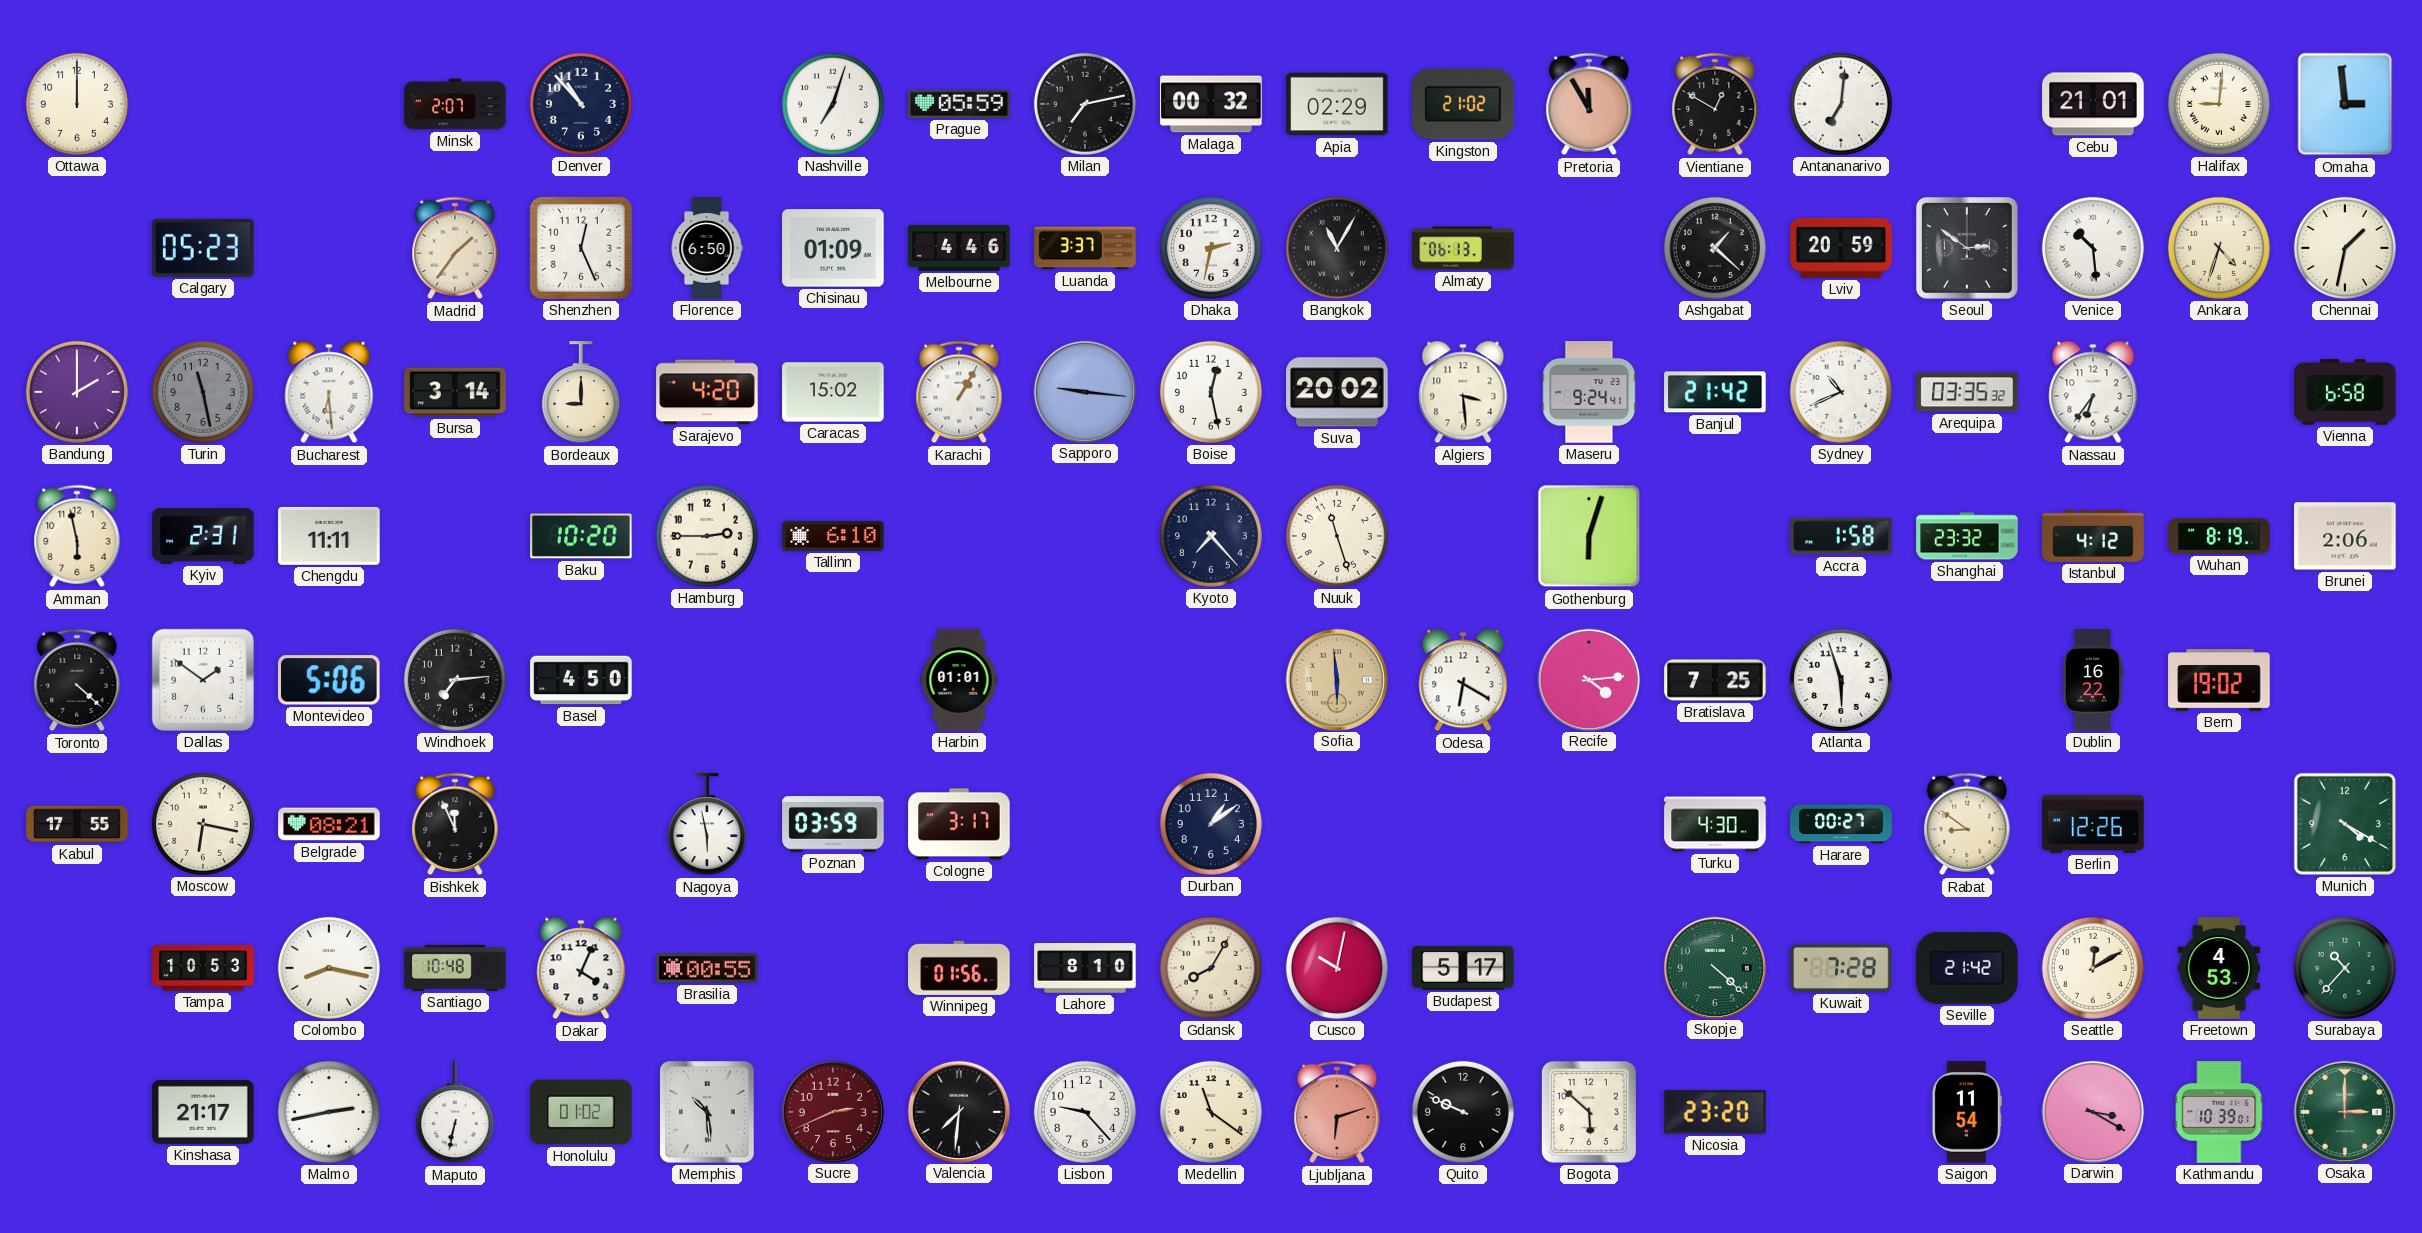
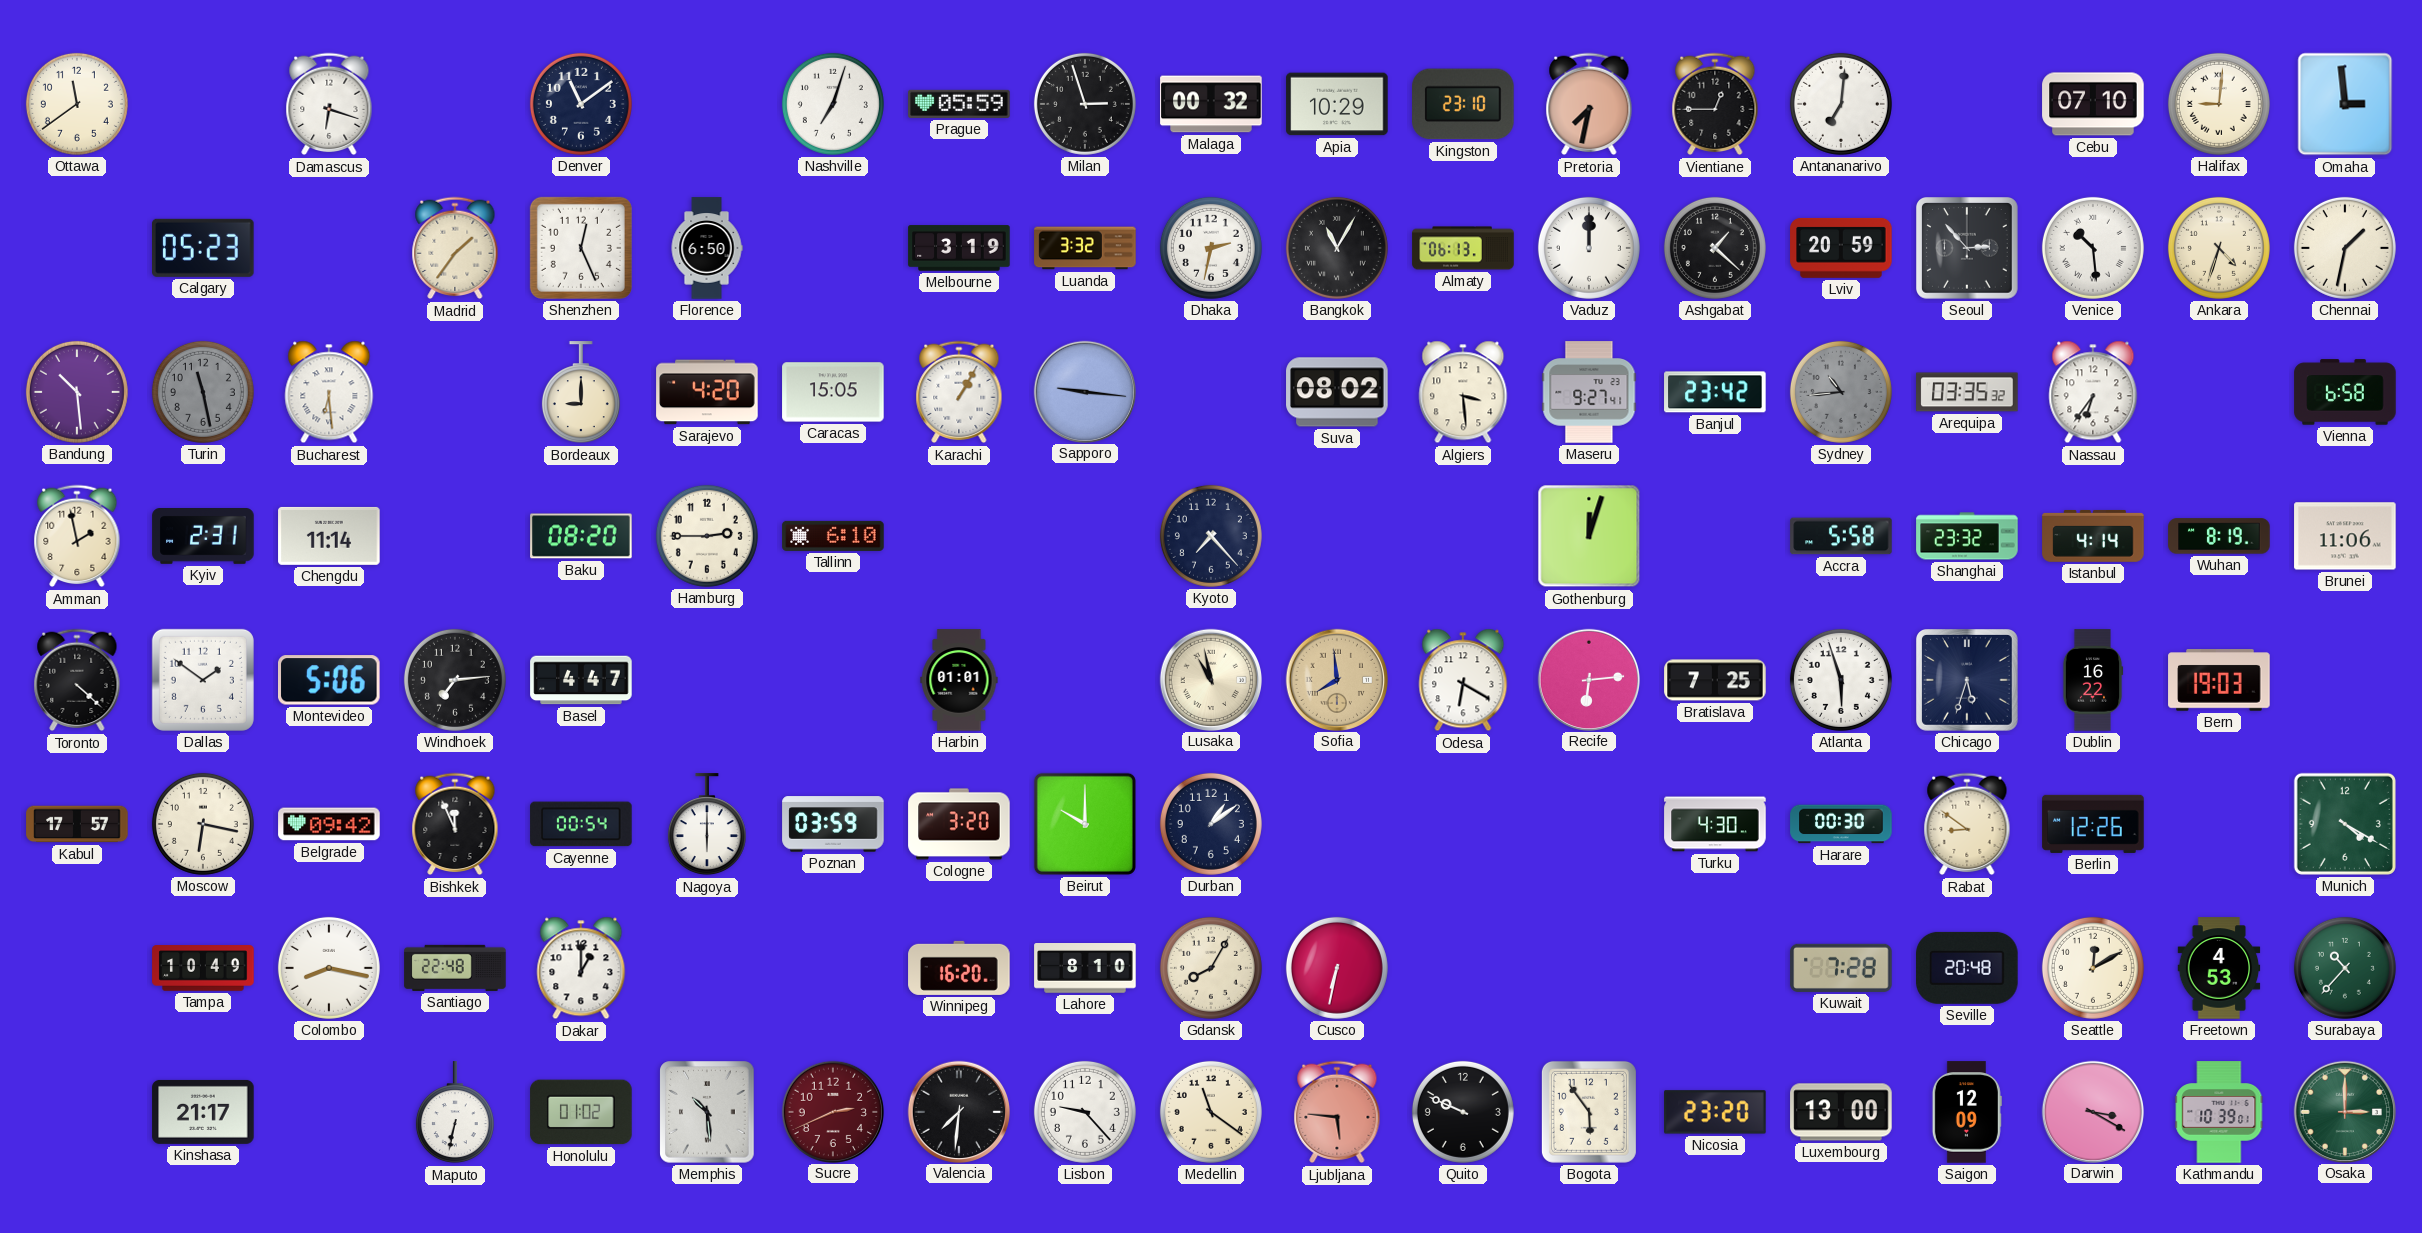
Ottawa: 12:00 -> 11:39 (77, 104)
Damascus: none -> 6:18 (329, 104)
Minsk: 2:07 -> none (455, 104)
Denver: 10:53 -> 11:09 (581, 104)
Milan: 7:13 -> 2:57 (1085, 104)
Apia: 02:29 -> 10:29 (1337, 104)
Kingston: 21:02 -> 23:10 (1463, 104)
Pretoria: 11:55 -> 7:32 (1589, 104)
Vientiane: 12:50 -> 12:45 (1715, 104)
Cebu: 21:01 -> 07:10 (2093, 104)
Chisinau: 01:09 -> none (833, 248)
Melbourne: 4:46 -> 3:19 (959, 248)
Luanda: 3:37 -> 3:32 (1085, 248)
Vaduz: none -> 12:00 (1589, 248)
Seoul: 2:51 -> 2:53 (1968, 249)
Bandung: 2:00 -> 10:29 (77, 392)
Bursa: 3:14 -> none (455, 392)
Caracas: 15:02 -> 15:05 (833, 392)
Boise: 12:28 -> none (1211, 392)
Suva: 20:02 -> 08:02 (1337, 392)
Maseru: 9:24 -> 9:27 (1589, 392)
Banjul: 21:42 -> 23:42 (1715, 392)
Sydney: 10:41 -> 10:44 (1841, 392)
Sydney dial: white -> grey (1841, 392)
Amman: 5:58 -> 1:58 (77, 536)
Chengdu: 11:11 -> 11:14 (329, 536)
Baku: 10:20 -> 08:20 (581, 536)
Nuuk: 11:27 -> none (1337, 536)
Gothenburg: 6:03 -> 12:03 (1589, 536)
Accra: 1:58 -> 5:58 (1841, 536)
Istanbul: 4:12 -> 4:14 (2093, 536)
Brunei: 2:06 -> 11:06 (2345, 536)
Basel: 4:50 -> 4:47 (581, 680)
Lusaka: none -> 10:58 (1210, 679)
Sofia: 5:59 -> 7:59 (1336, 679)
Recife: 4:14 -> 6:14 (1588, 679)
Chicago: none -> 5:33 (1968, 681)
Bern: 19:02 -> 19:03 (2219, 680)
Kabul: 17:55 -> 17:57 (77, 824)
Belgrade: 08:21 -> 09:42 (329, 824)
Cayenne: none -> 00:54 (581, 824)
Nagoya: 5:58 -> 6:00 (707, 825)
Cologne: 3:17 -> 3:20 (959, 824)
Beirut: none -> 10:00 (1085, 824)
Harare: 00:27 -> 00:30 (1841, 824)
Tampa: 10:53 -> 10:49 (203, 968)
Santiago: 10:48 -> 22:48 (455, 968)
Dakar: 4:04 -> 1:00 (581, 968)
Brasilia: 00:55 -> none (707, 968)
Winnipeg: 01:56 -> 16:20 (959, 968)
Cusco: 10:02 -> 6:32 (1337, 968)
Budapest: 5:17 -> none (1463, 968)
Skopje: 4:22 -> none (1714, 967)
Seville: 21:42 -> 20:48 (1967, 968)
Malmo: 2:43 -> none (329, 1112)
Ljubljana: 6:12 -> 5:46 (1337, 1112)
Bogota: 5:52 -> 5:54 (1589, 1112)
Luxembourg: none -> 13:00 (1841, 1112)
Saigon: 11:54 -> 12:09 (1967, 1112)
